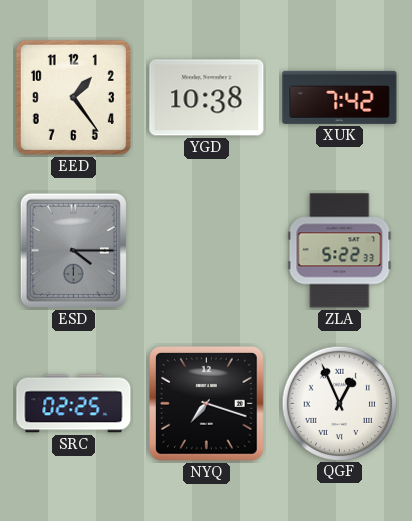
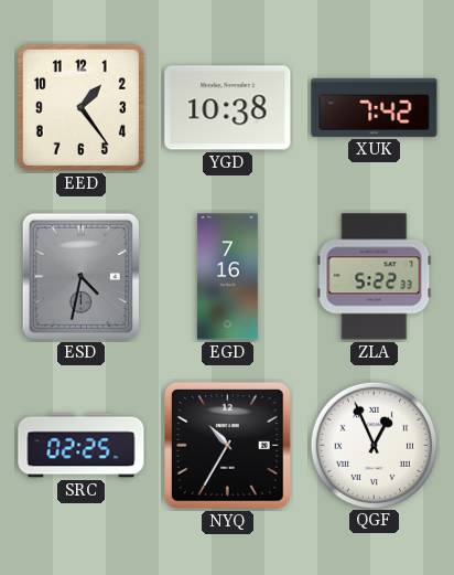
ESD: 4:15 -> 4:32 (80, 276)
EGD: none -> 7:16 (227, 277)
NYQ: 7:18 -> 10:35 (228, 446)
